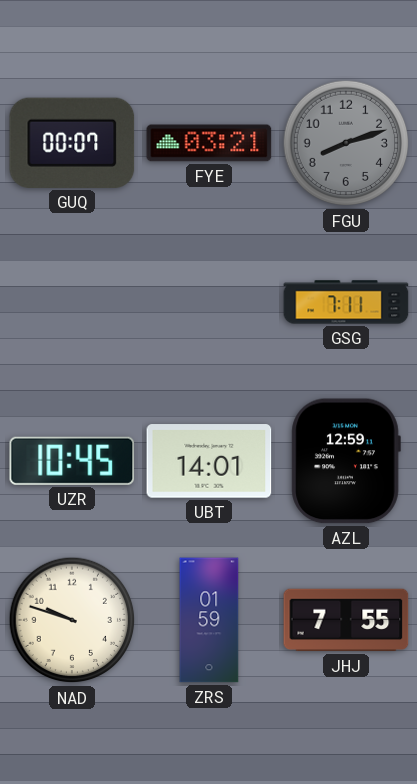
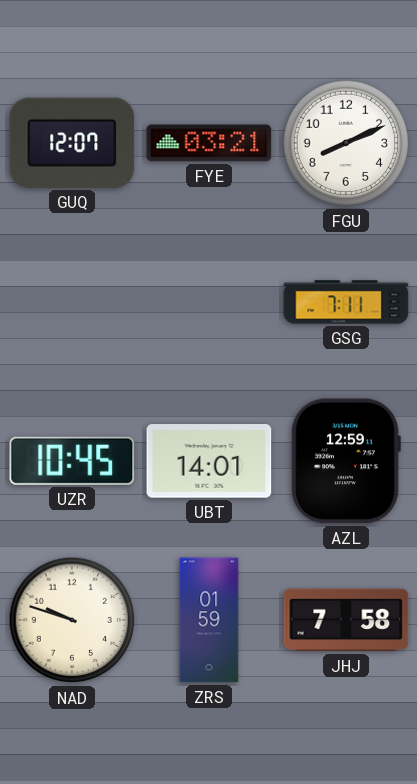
GUQ: 00:07 -> 12:07 (72, 143)
FGU: 8:12 -> 8:11 (346, 143)
FGU dial: grey -> white (346, 143)
JHJ: 7:55 -> 7:58 (346, 620)
